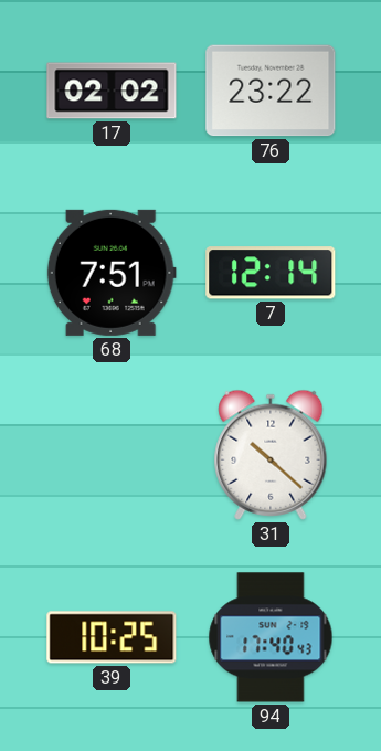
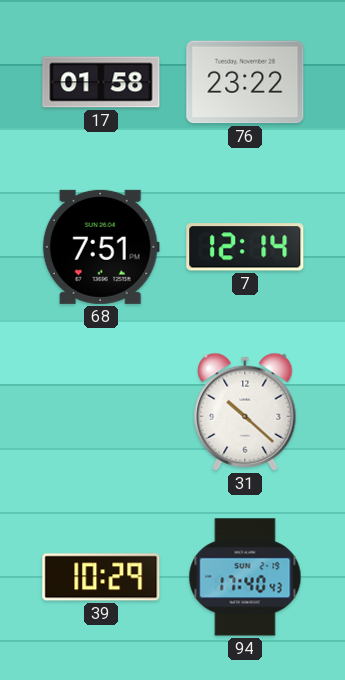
17: 02:02 -> 01:58 (101, 82)
39: 10:25 -> 10:29 (101, 577)
